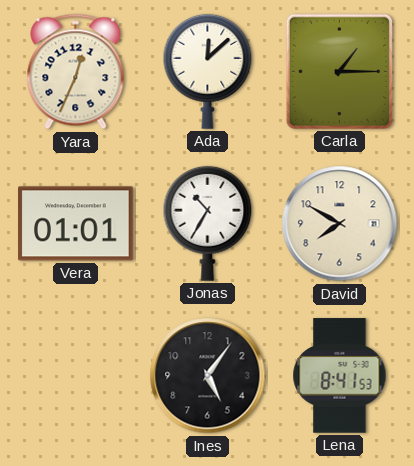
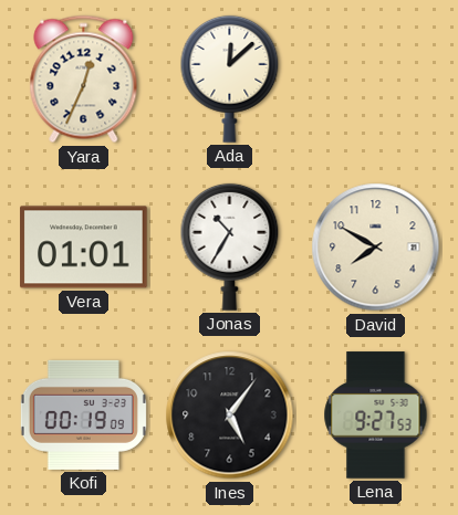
Carla: 1:15 -> none (339, 71)
Kofi: none -> 00:19 (83, 414)
Lena: 8:41 -> 9:27 (376, 416)
